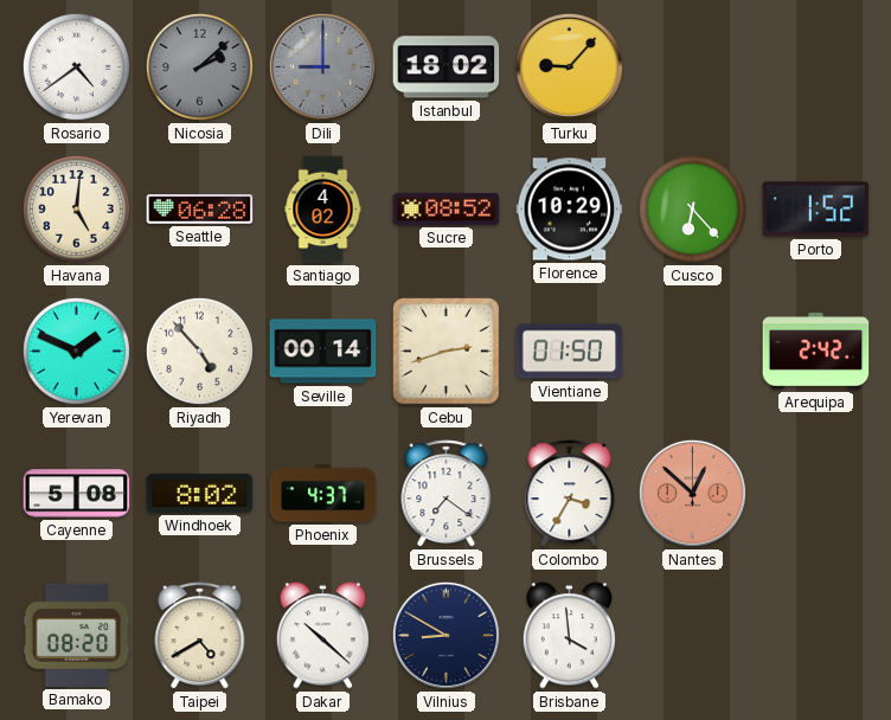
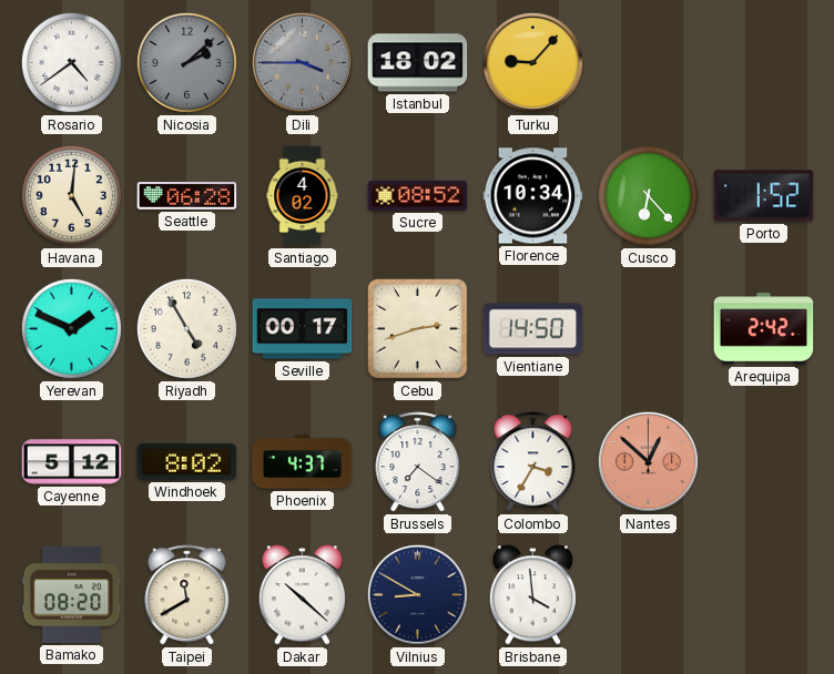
Dili: 9:00 -> 3:45 (302, 62)
Florence: 10:29 -> 10:34 (533, 196)
Riyadh: 4:53 -> 4:55 (186, 328)
Seville: 00:14 -> 00:17 (303, 329)
Vientiane: 01:50 -> 14:50 (533, 329)
Cayenne: 5:08 -> 5:12 (72, 462)
Taipei: 4:40 -> 11:40 (187, 595)
